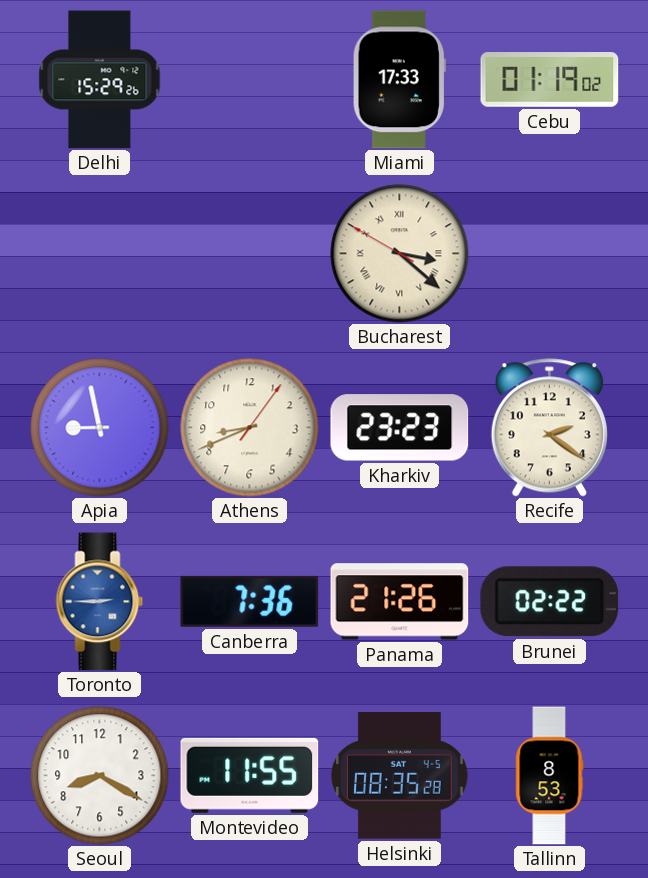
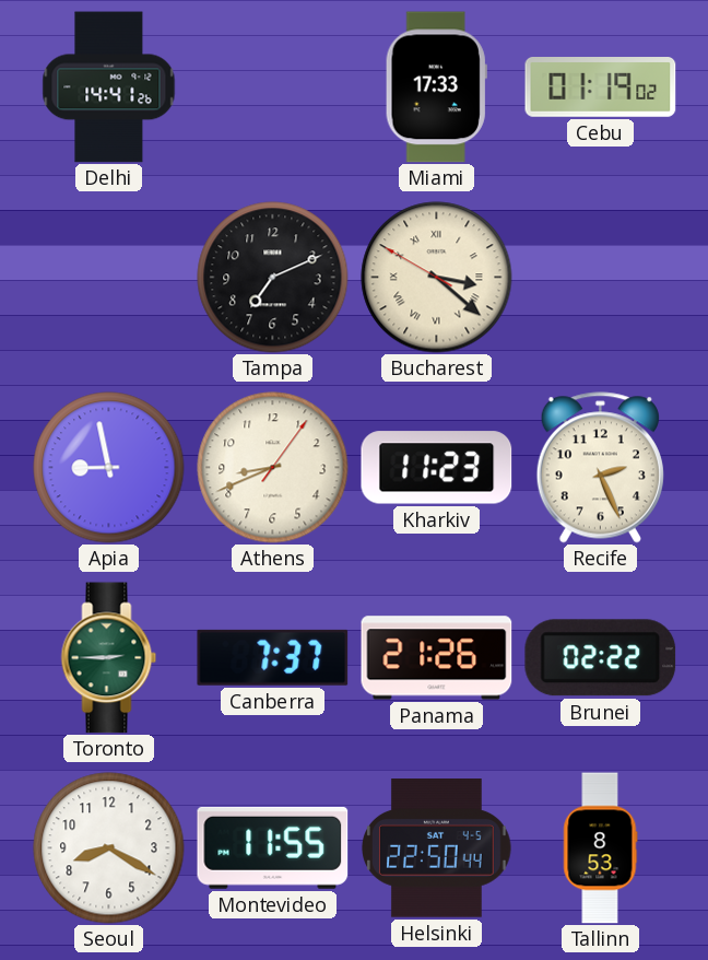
Delhi: 15:29 -> 14:41 (109, 87)
Tampa: none -> 7:11 (273, 278)
Kharkiv: 23:23 -> 11:23 (437, 468)
Recife: 2:21 -> 2:26 (600, 468)
Toronto dial: blue -> green (109, 658)
Canberra: 7:36 -> 7:37 (273, 657)
Helsinki: 08:35 -> 22:50 (437, 848)
